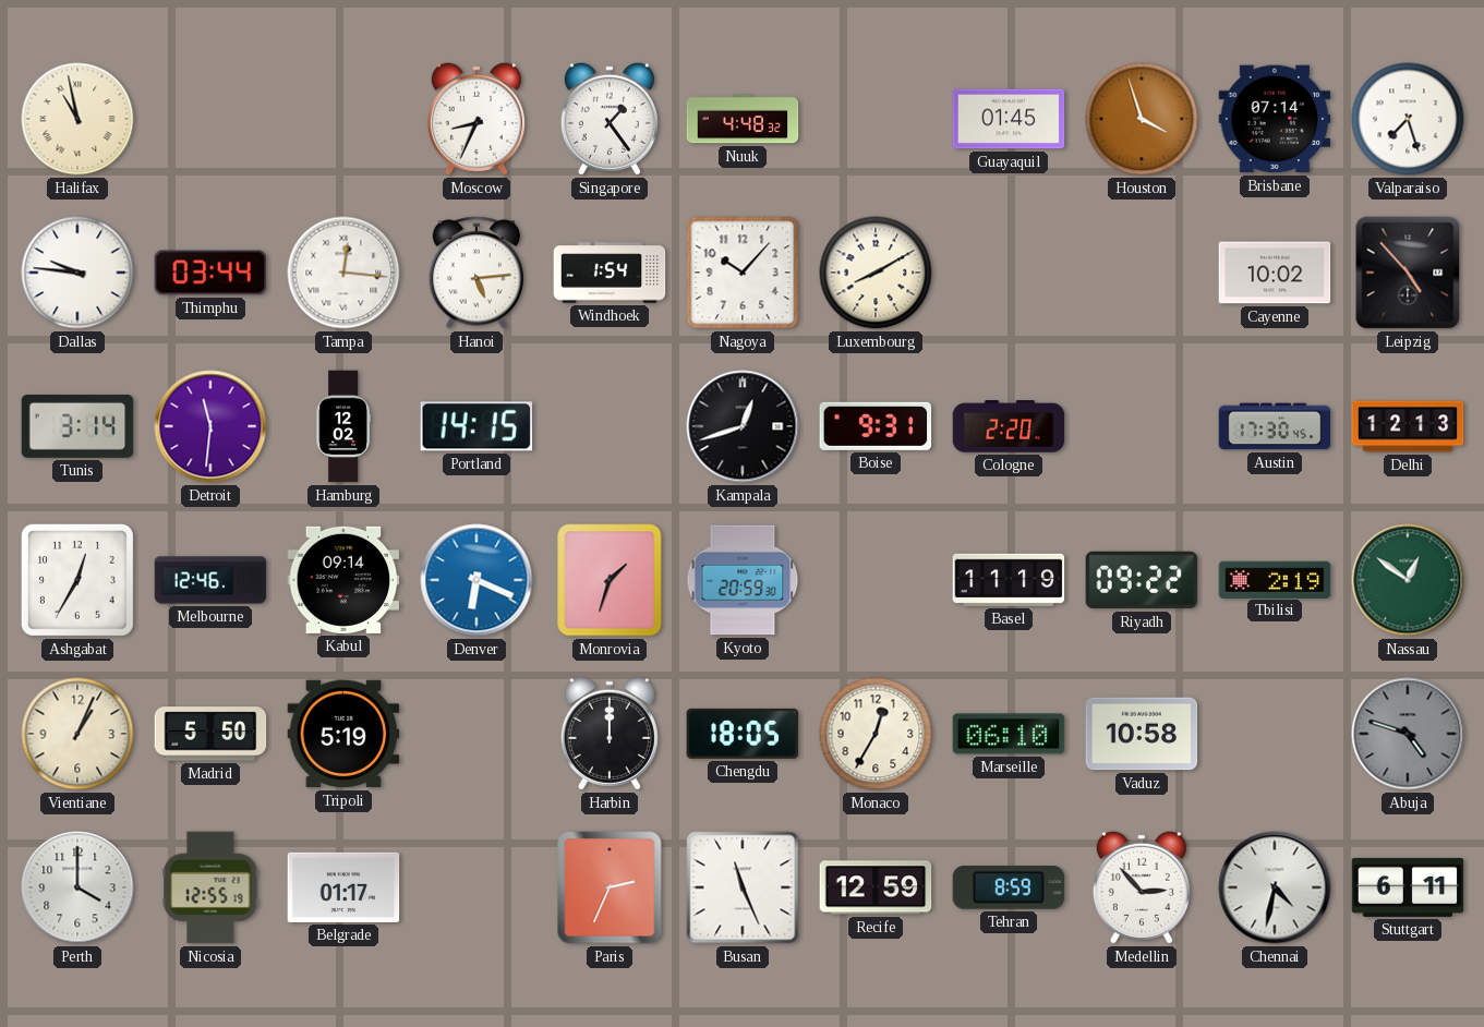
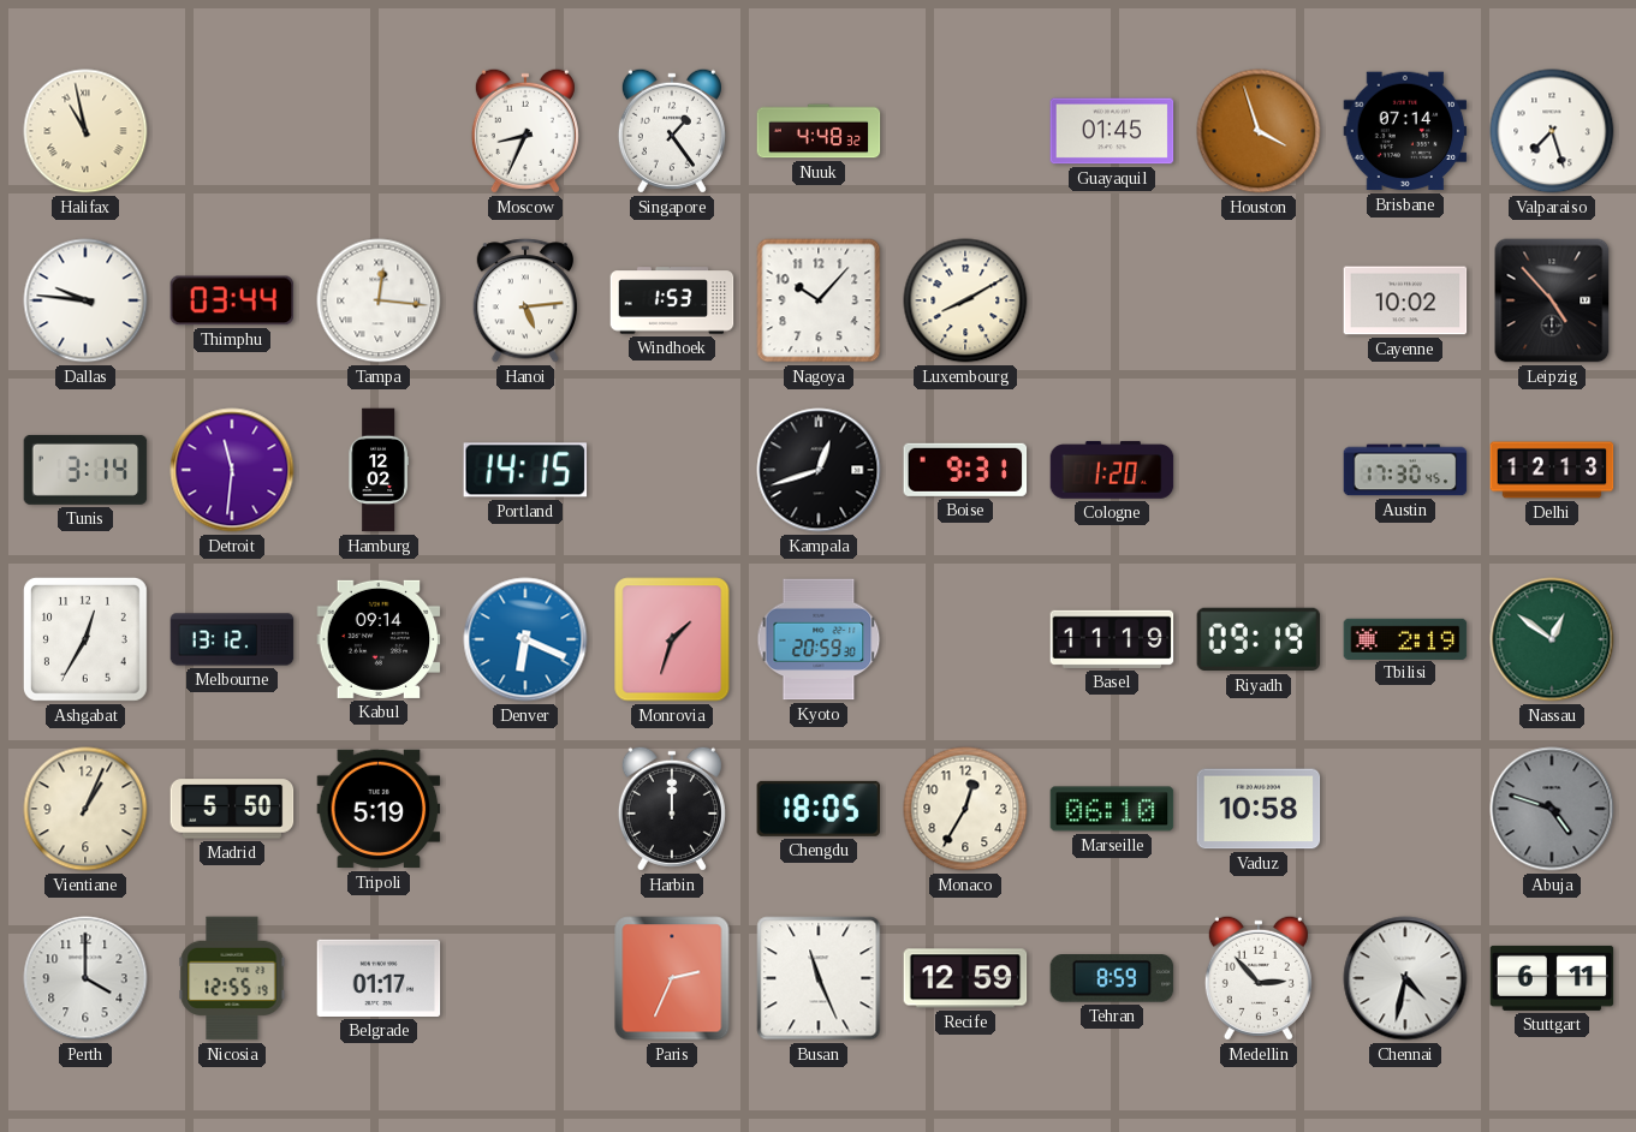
Windhoek: 1:54 -> 1:53 (672, 300)
Cologne: 2:20 -> 1:20 (1112, 470)
Melbourne: 12:46 -> 13:12 (232, 639)
Riyadh: 09:22 -> 09:19 (1259, 639)
